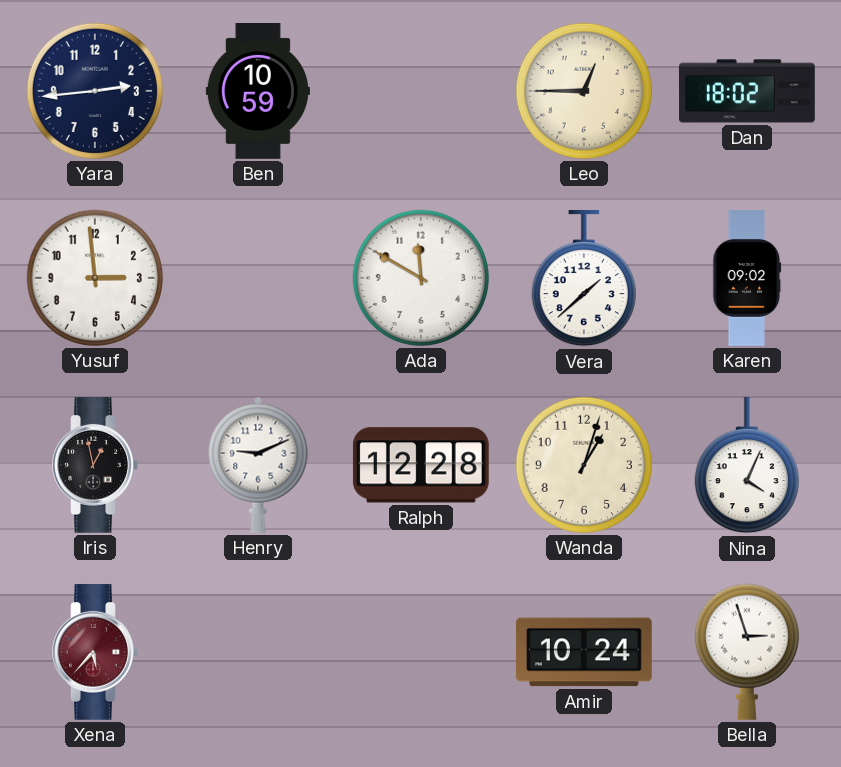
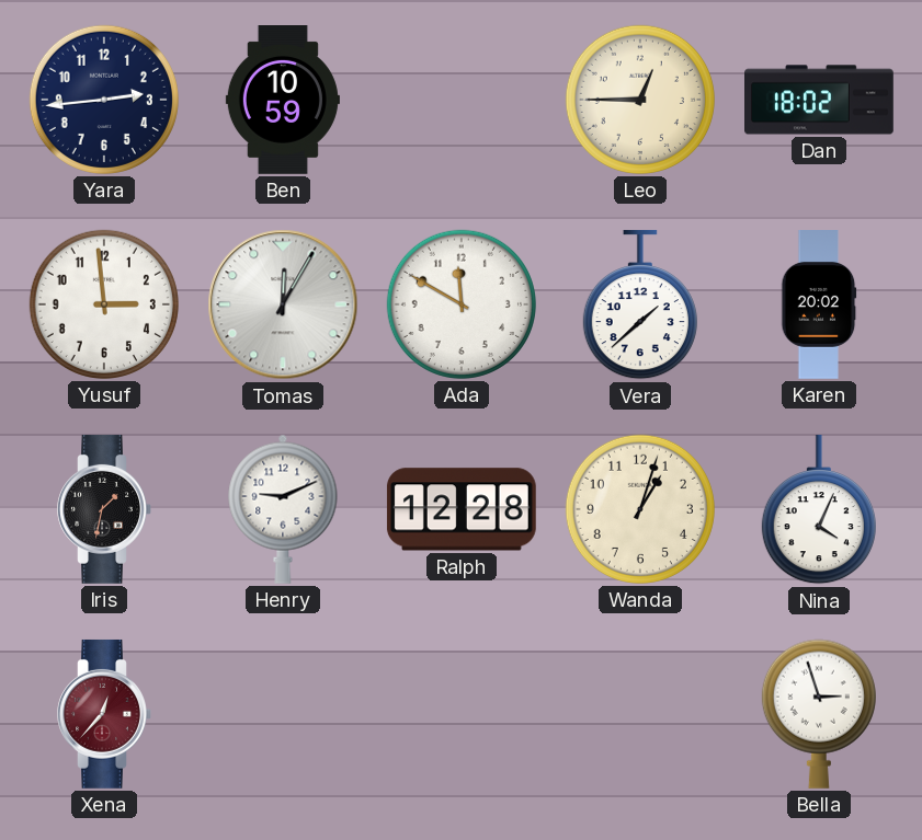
Tomas: none -> 12:05 (283, 304)
Karen: 09:02 -> 20:02 (819, 306)
Iris: 12:58 -> 1:32 (104, 509)
Xena: 5:37 -> 12:37 (104, 714)
Amir: 10:24 -> none (584, 652)
